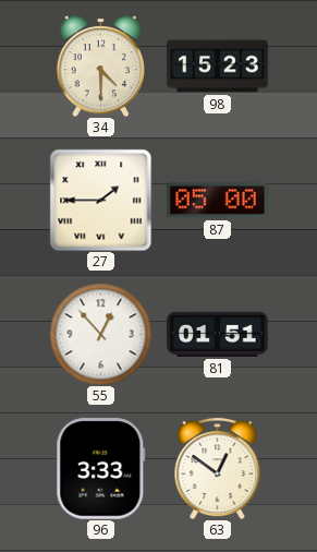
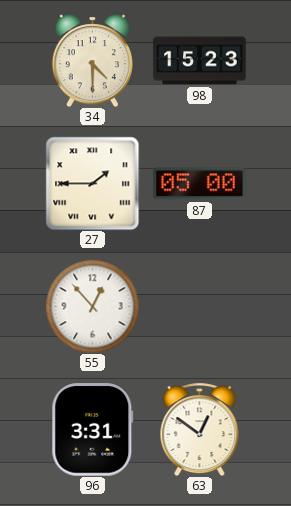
81: 01:51 -> none (218, 334)
96: 3:33 -> 3:31 (93, 430)
